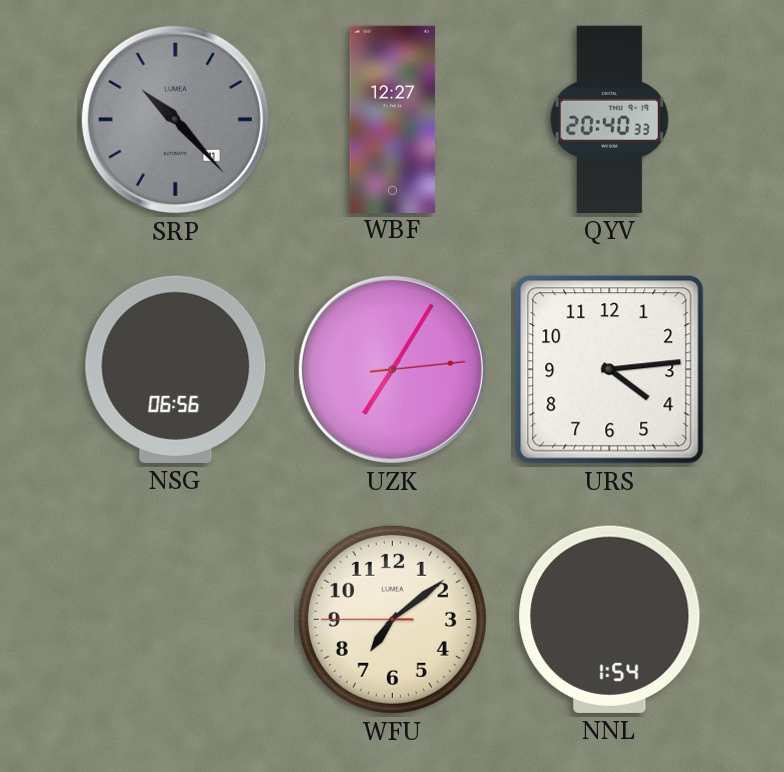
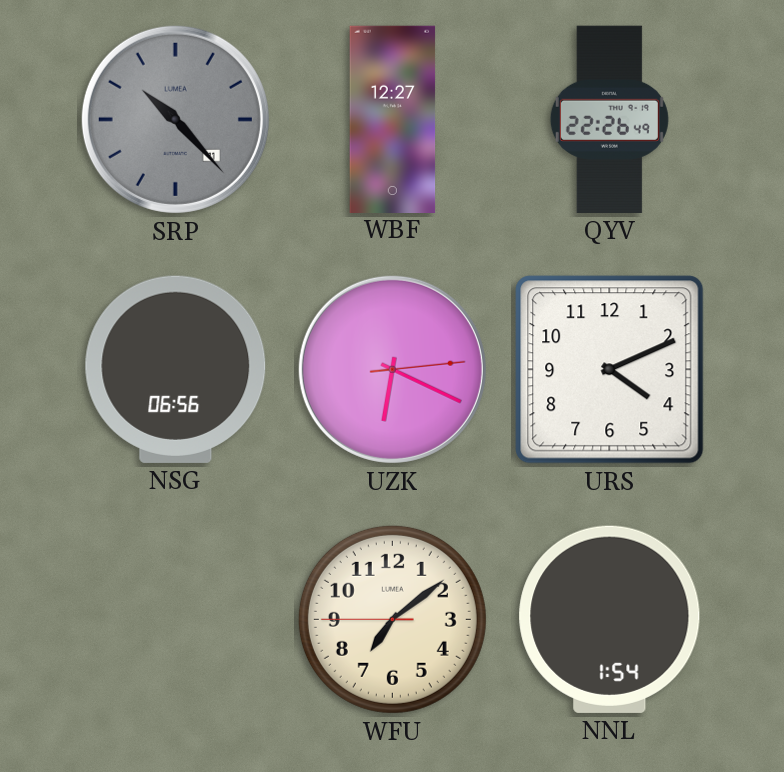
QYV: 20:40 -> 22:26 (609, 119)
UZK: 7:05 -> 6:19 (392, 369)
URS: 4:14 -> 4:11 (610, 370)
